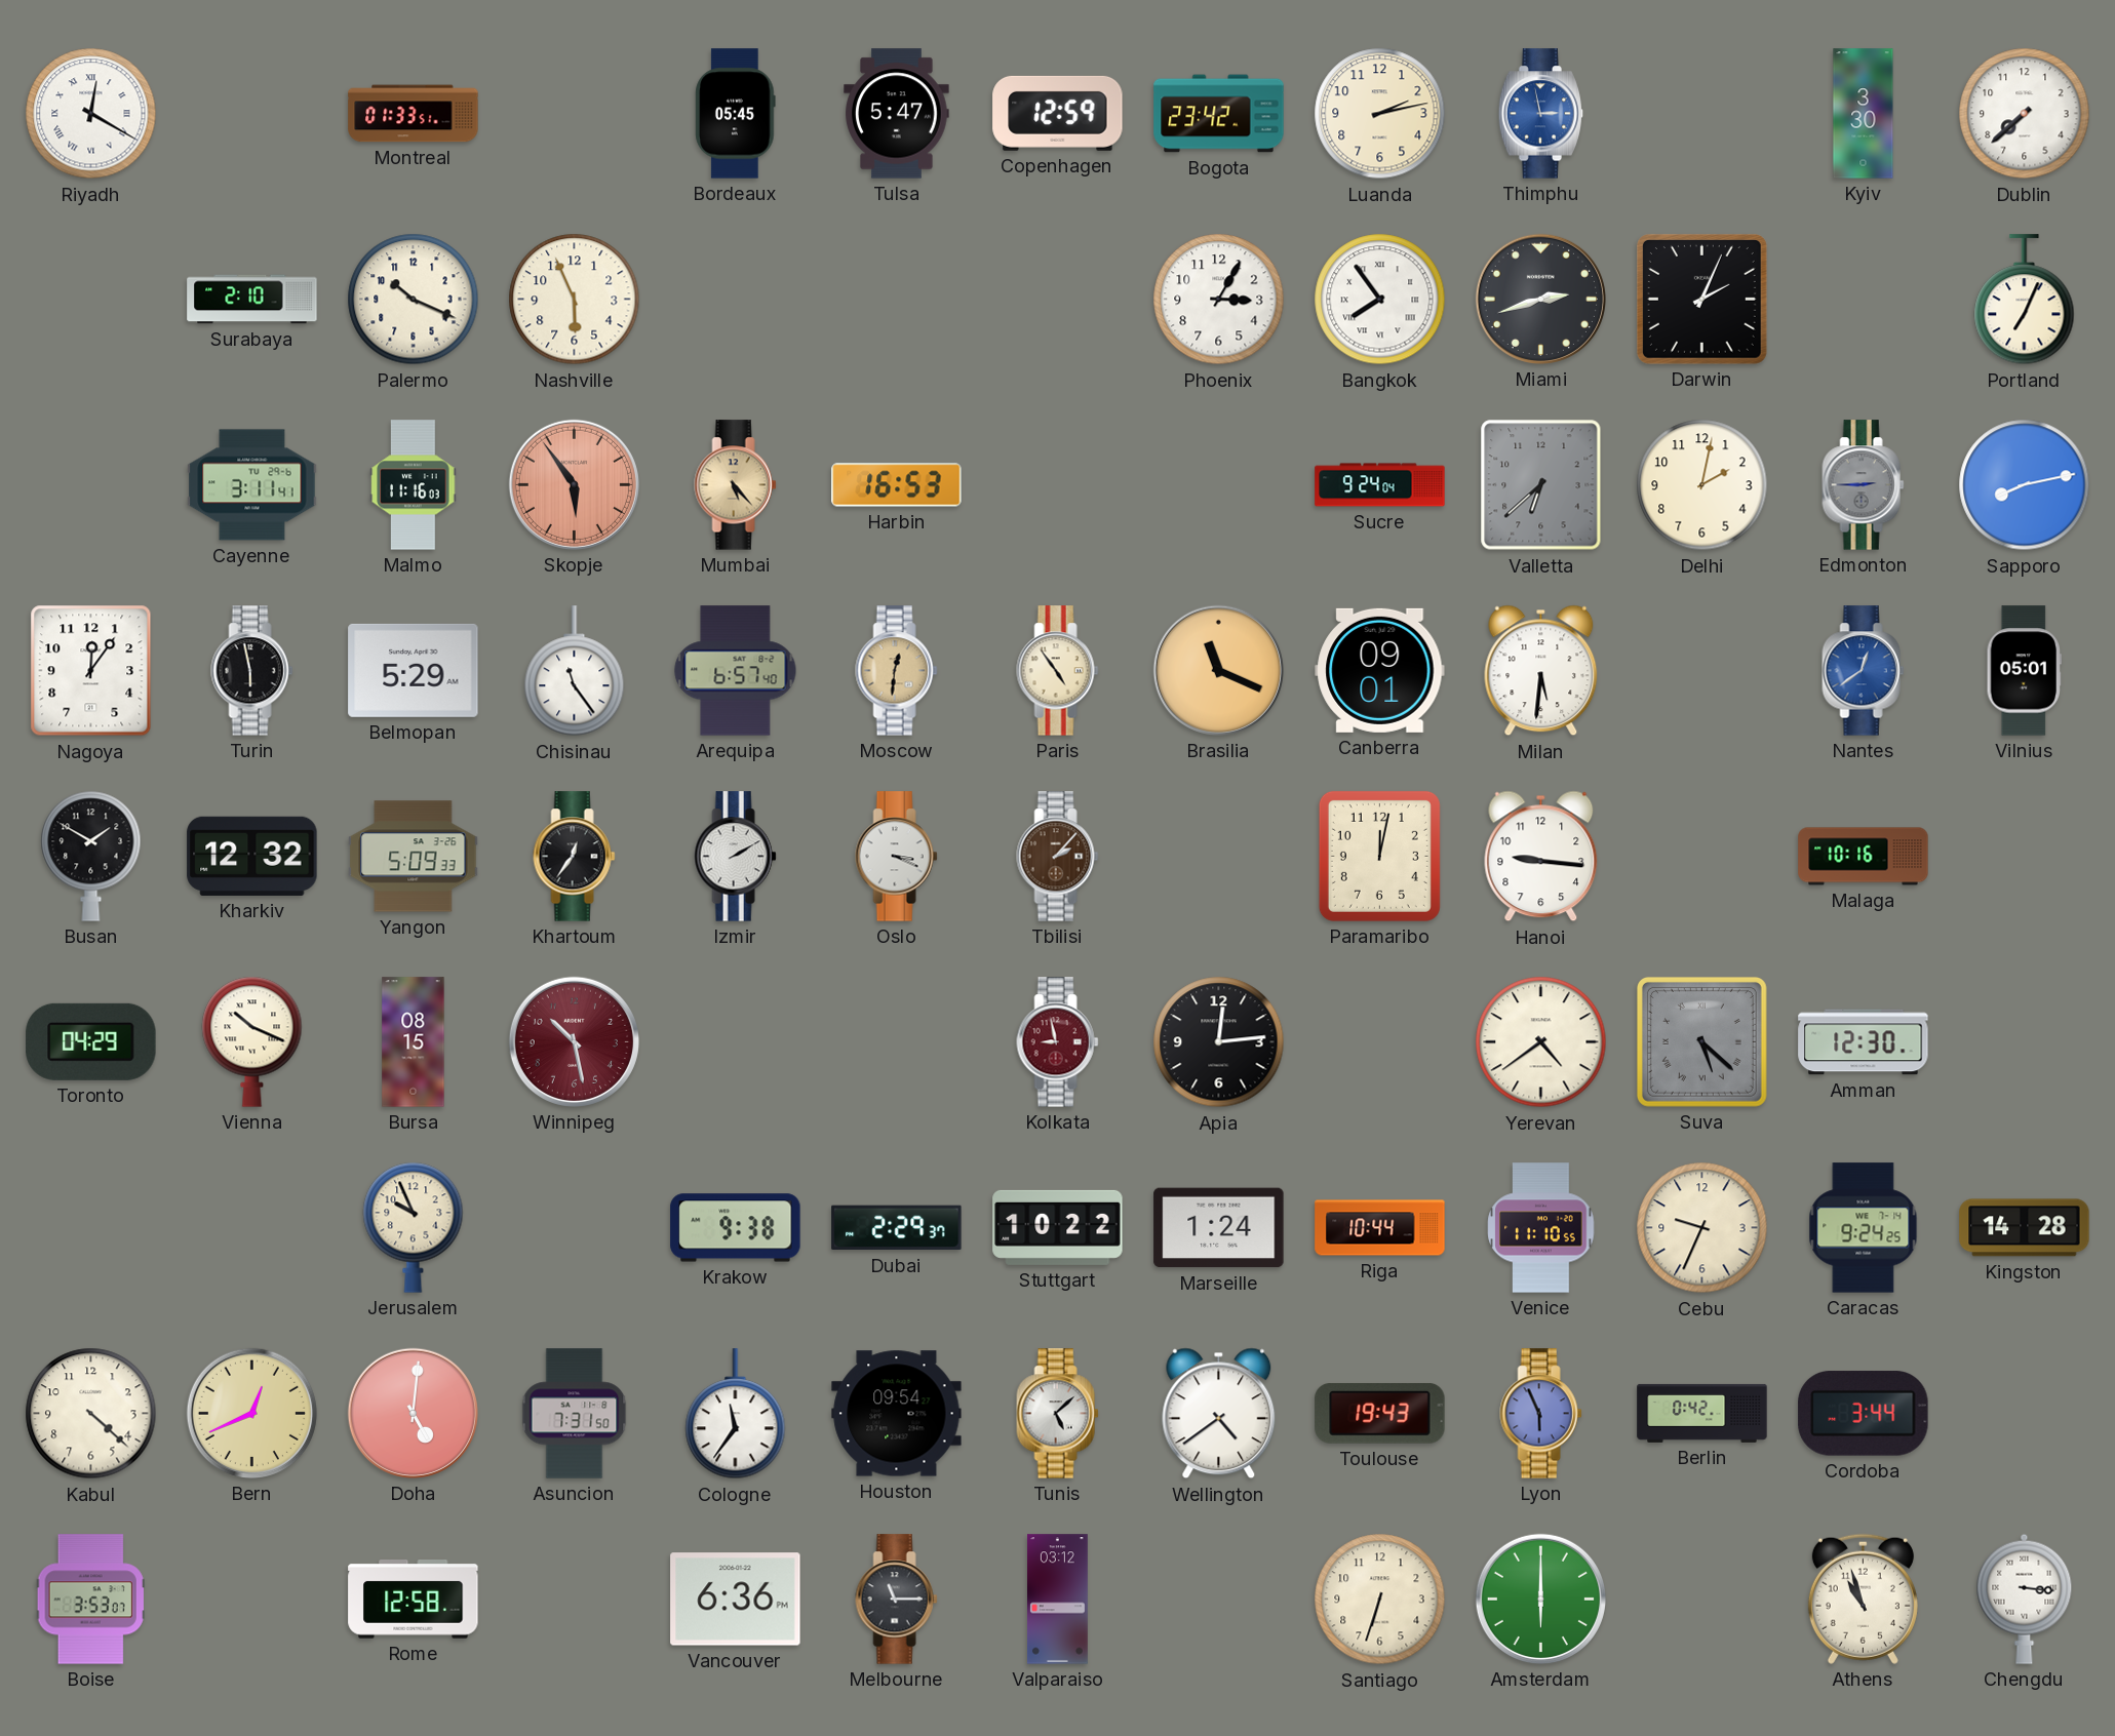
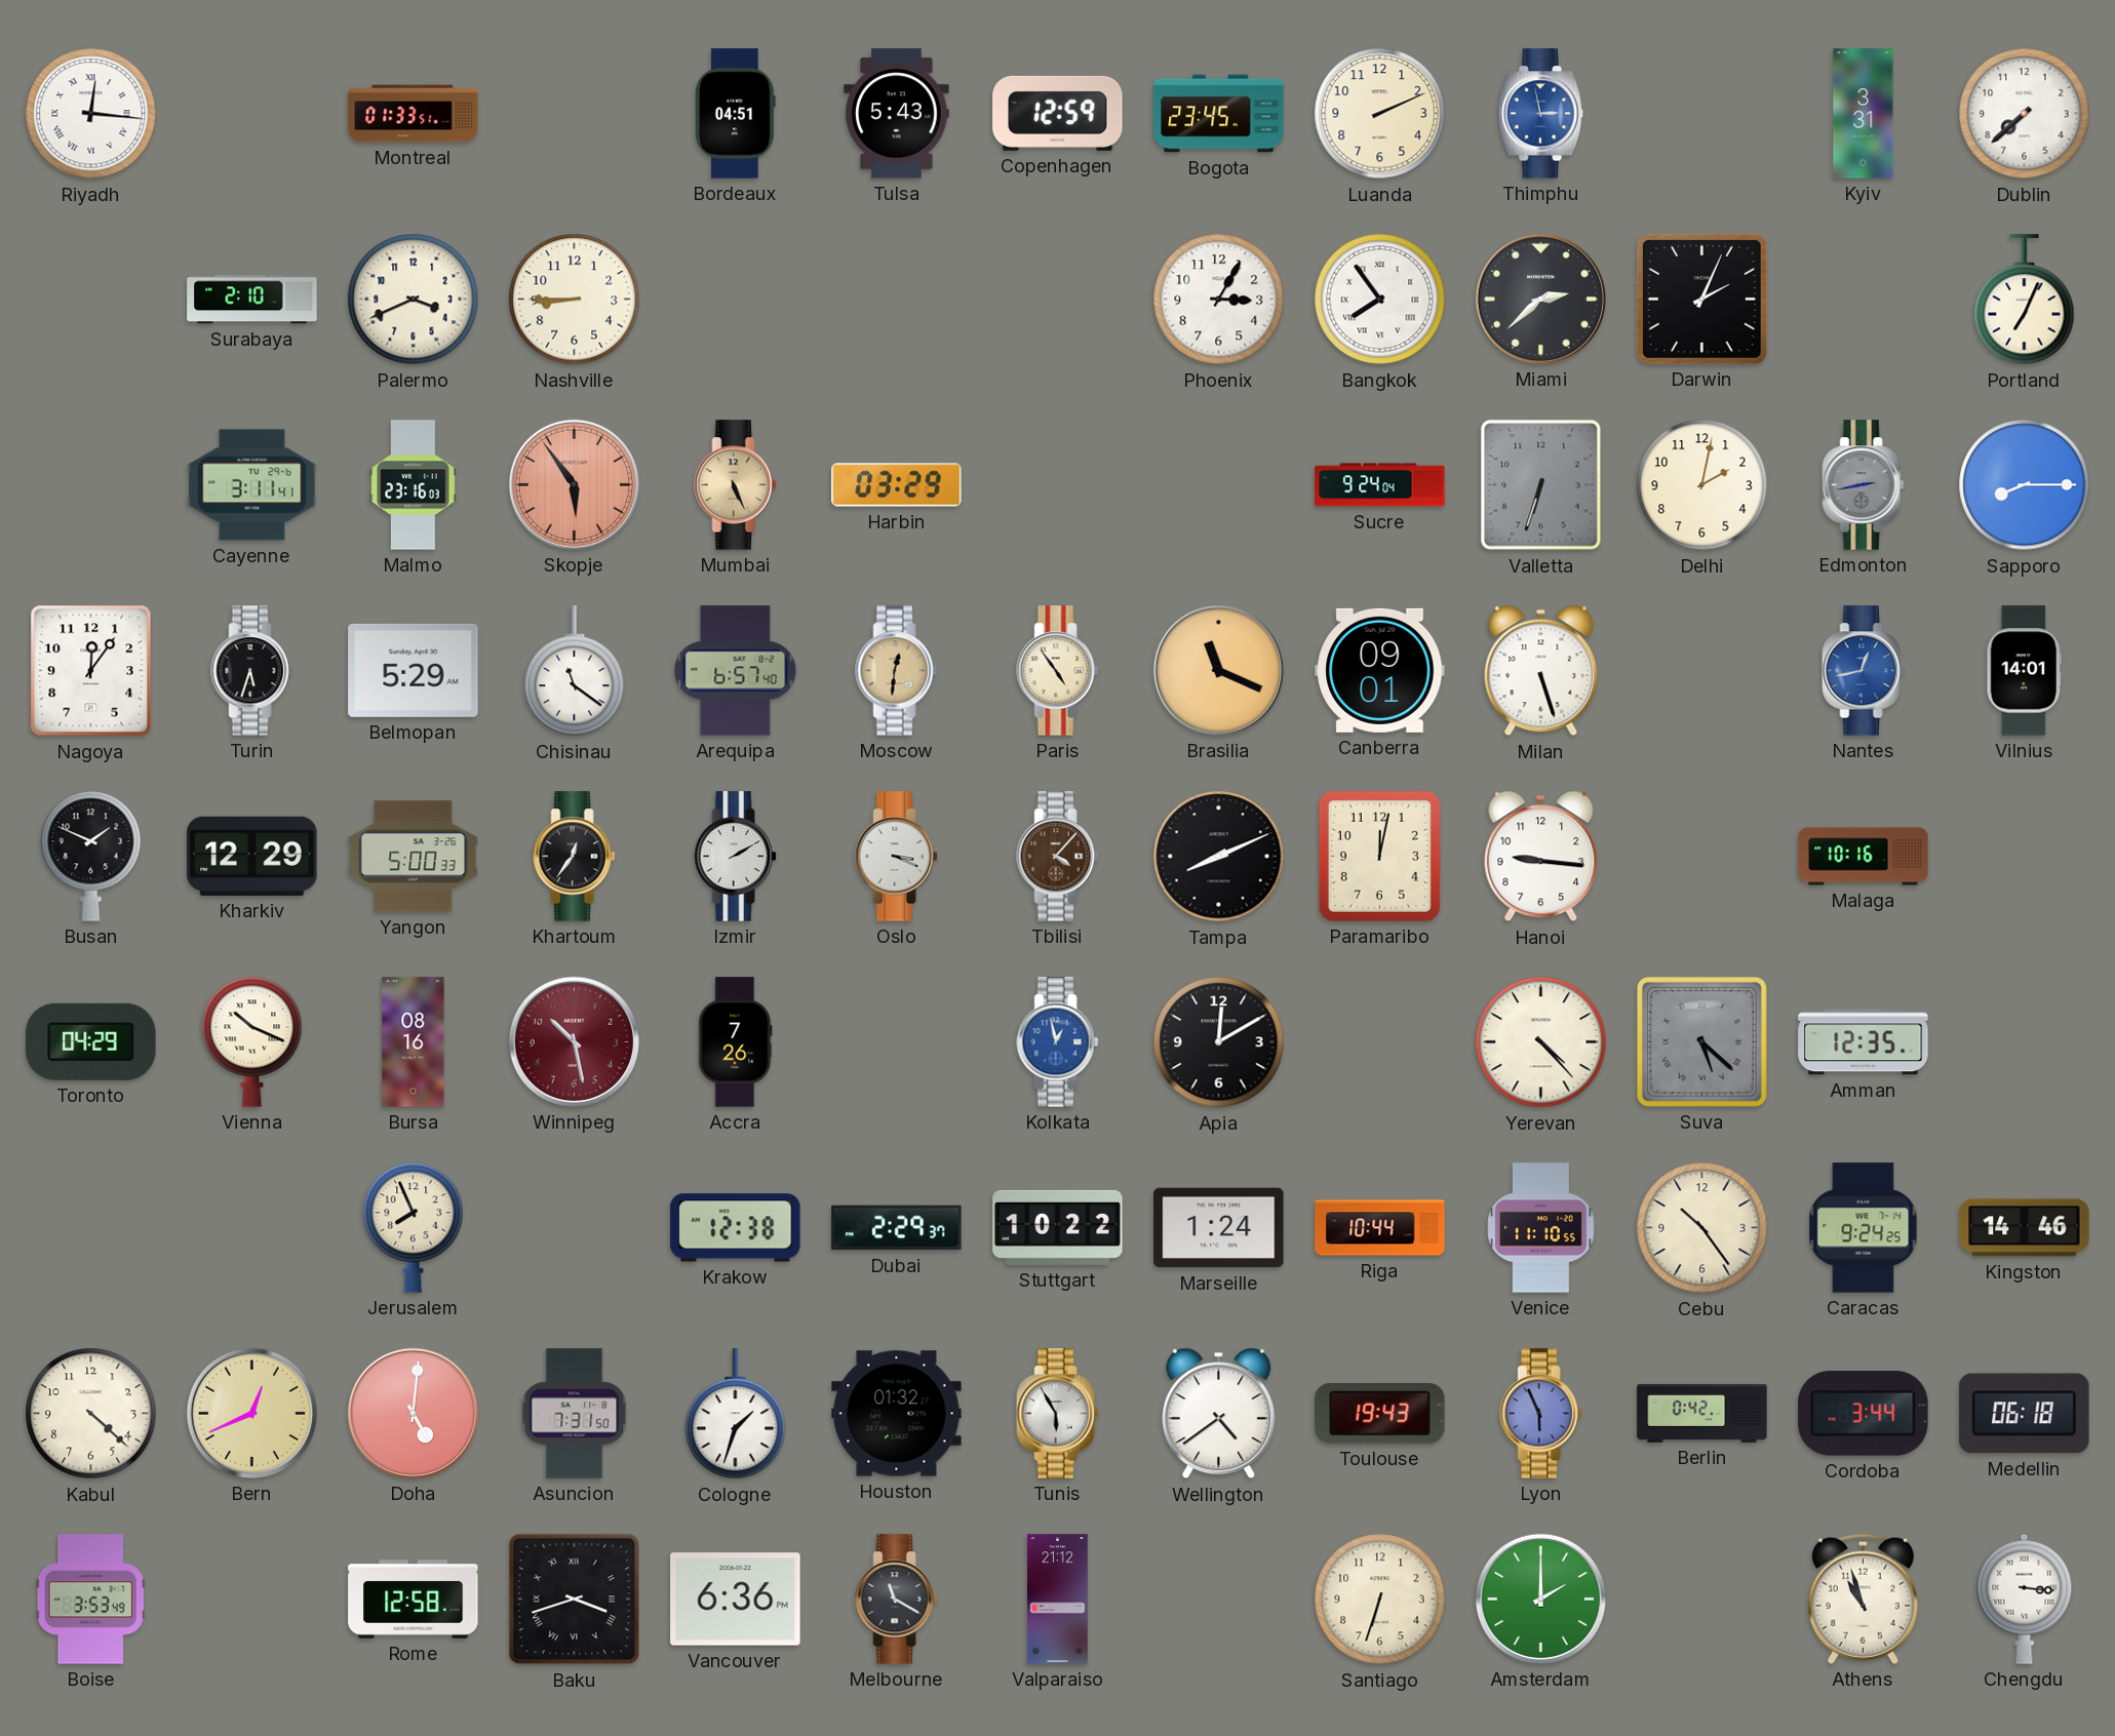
Riyadh: 12:20 -> 12:16 (91, 114)
Bordeaux: 05:45 -> 04:51 (736, 114)
Tulsa: 5:47 -> 5:43 (897, 114)
Bogota: 23:42 -> 23:45 (1219, 114)
Luanda: 2:13 -> 2:11 (1380, 114)
Kyiv: 3:30 -> 3:31 (1864, 114)
Palermo: 10:19 -> 3:41 (414, 300)
Nashville: 5:56 -> 8:45 (575, 300)
Miami: 2:42 -> 2:38 (1540, 299)
Malmo: 11:16 -> 23:16 (414, 485)
Mumbai: 5:23 -> 5:26 (736, 485)
Harbin: 16:53 -> 03:29 (897, 485)
Valletta: 6:38 -> 6:33 (1541, 485)
Edmonton: 2:45 -> 2:43 (1864, 485)
Sapporo: 8:13 -> 8:15 (2025, 485)
Turin: 5:58 -> 5:33 (252, 671)
Chisinau: 11:24 -> 11:21 (575, 671)
Milan: 5:31 -> 5:27 (1541, 671)
Nantes: 12:39 -> 12:43 (1864, 671)
Vilnius: 05:01 -> 14:01 (2024, 671)
Busan: 1:50 -> 1:49 (91, 856)
Kharkiv: 12:32 -> 12:29 (252, 856)
Yangon: 5:09 -> 5:00 (414, 857)
Tbilisi: 2:07 -> 4:07 (1058, 857)
Tampa: none -> 8:11 (1219, 857)
Bursa: 08:15 -> 08:16 (414, 1042)
Accra: none -> 7:26 (736, 1042)
Kolkata: 8:58 -> 12:58 (1058, 1042)
Kolkata dial: burgundy -> blue (1058, 1042)
Apia: 12:14 -> 12:10 (1219, 1042)
Yerevan: 4:39 -> 4:23 (1541, 1042)
Amman: 12:30 -> 12:35 (1864, 1042)
Jerusalem: 9:56 -> 7:56 (414, 1227)
Krakow: 9:38 -> 12:38 (736, 1228)
Cebu: 9:34 -> 10:24 (1702, 1228)
Kingston: 14:28 -> 14:46 (2025, 1228)
Cologne: 11:36 -> 1:33 (736, 1414)
Houston: 09:54 -> 01:32 (897, 1414)
Tunis: 5:08 -> 5:55 (1058, 1414)
Medellin: none -> 06:18 (2025, 1414)
Boise: 3:53:07 -> 3:53:49 (90, 1600)
Baku: none -> 3:42 (575, 1600)
Melbourne: 11:15 -> 11:20 (897, 1600)
Valparaiso: 03:12 -> 21:12 (1058, 1600)
Amsterdam: 6:00 -> 2:00 (1540, 1599)
